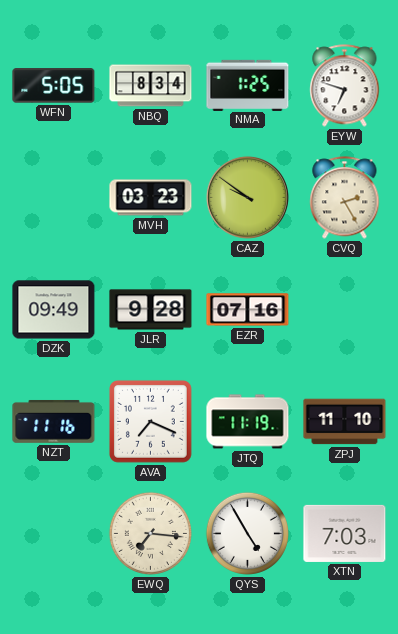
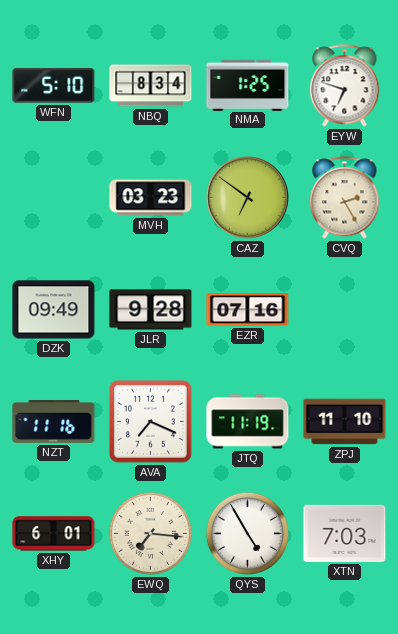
WFN: 5:05 -> 5:10 (54, 86)
CAZ: 9:51 -> 6:51 (247, 197)
XHY: none -> 6:01 (54, 534)
